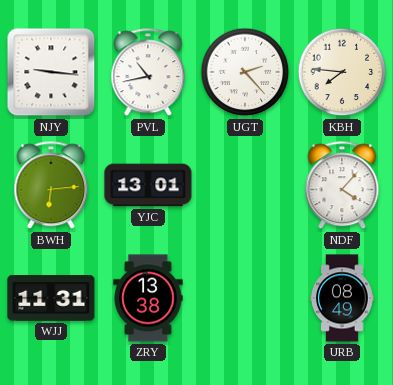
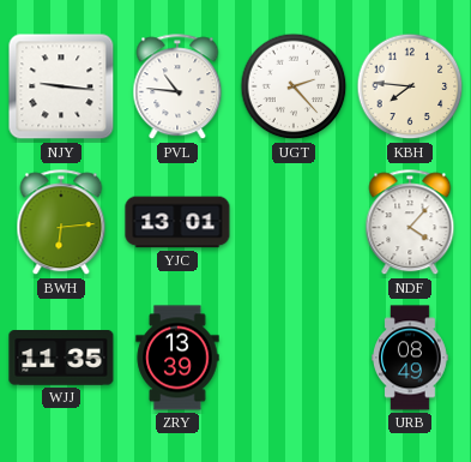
PVL: 10:43 -> 10:46 (177, 88)
WJJ: 11:31 -> 11:35 (61, 359)
ZRY: 13:38 -> 13:39 (177, 358)
